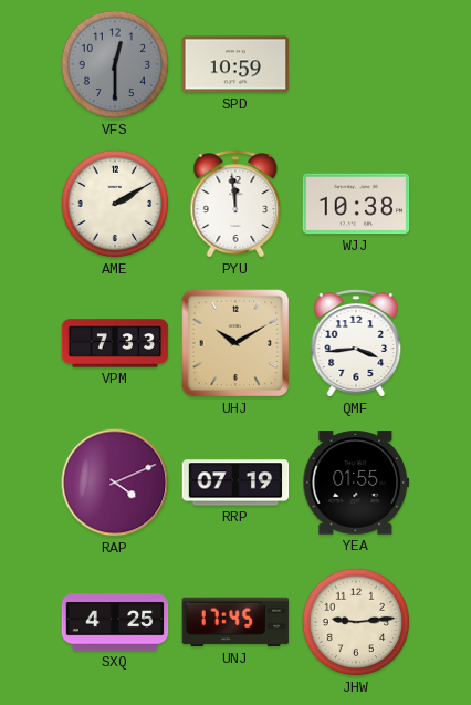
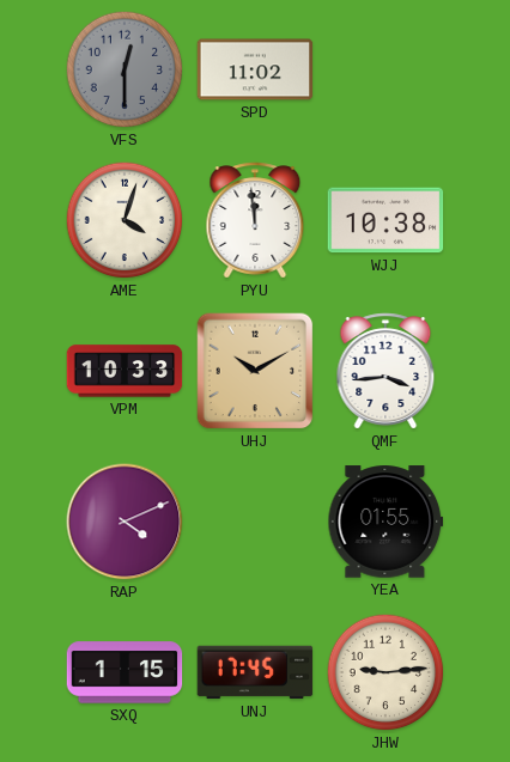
SPD: 10:59 -> 11:02 (255, 69)
AME: 2:10 -> 4:03 (125, 220)
VPM: 7:33 -> 10:33 (125, 371)
RRP: 07:19 -> none (236, 483)
SXQ: 4:25 -> 1:15 (125, 672)
